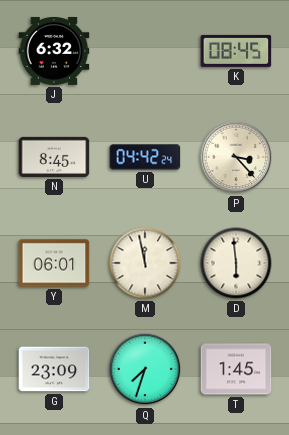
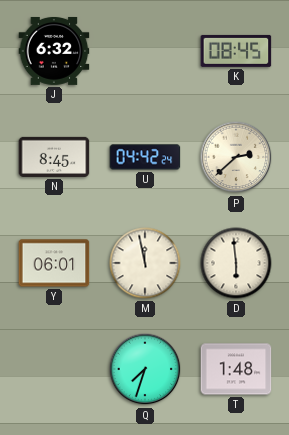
P: 3:23 -> 2:38 (236, 157)
G: 23:09 -> none (54, 369)
T: 1:45 -> 1:48 (236, 369)
